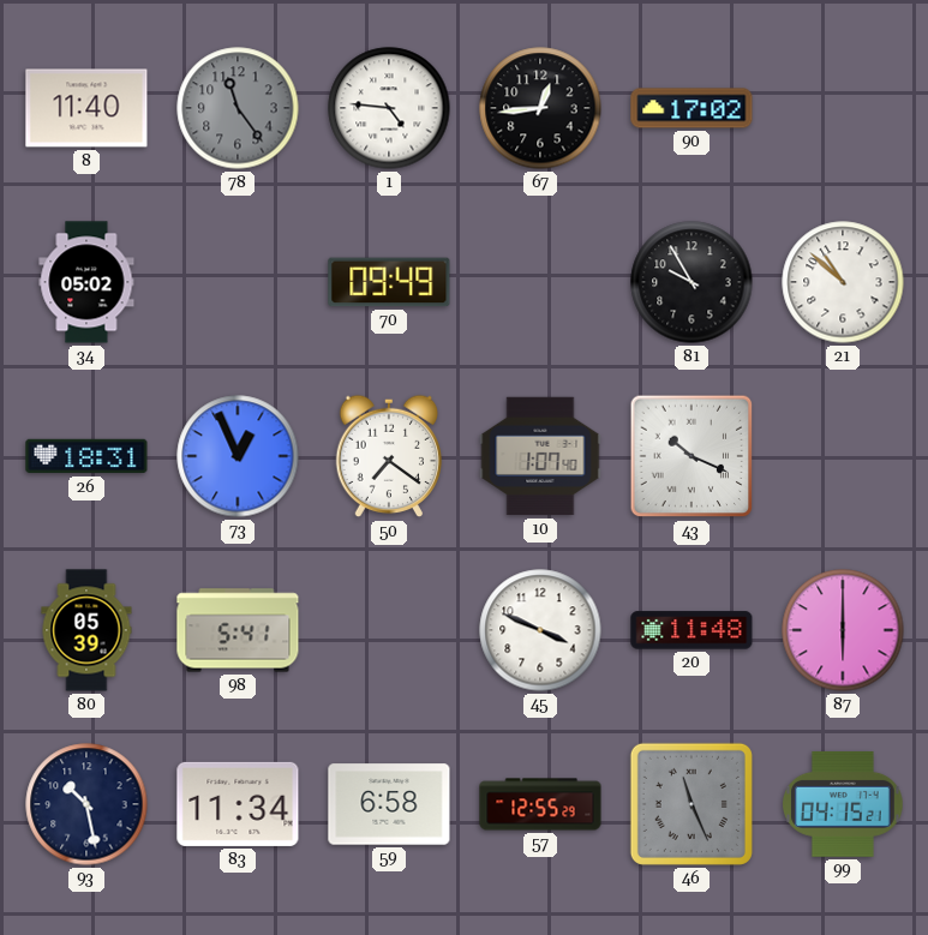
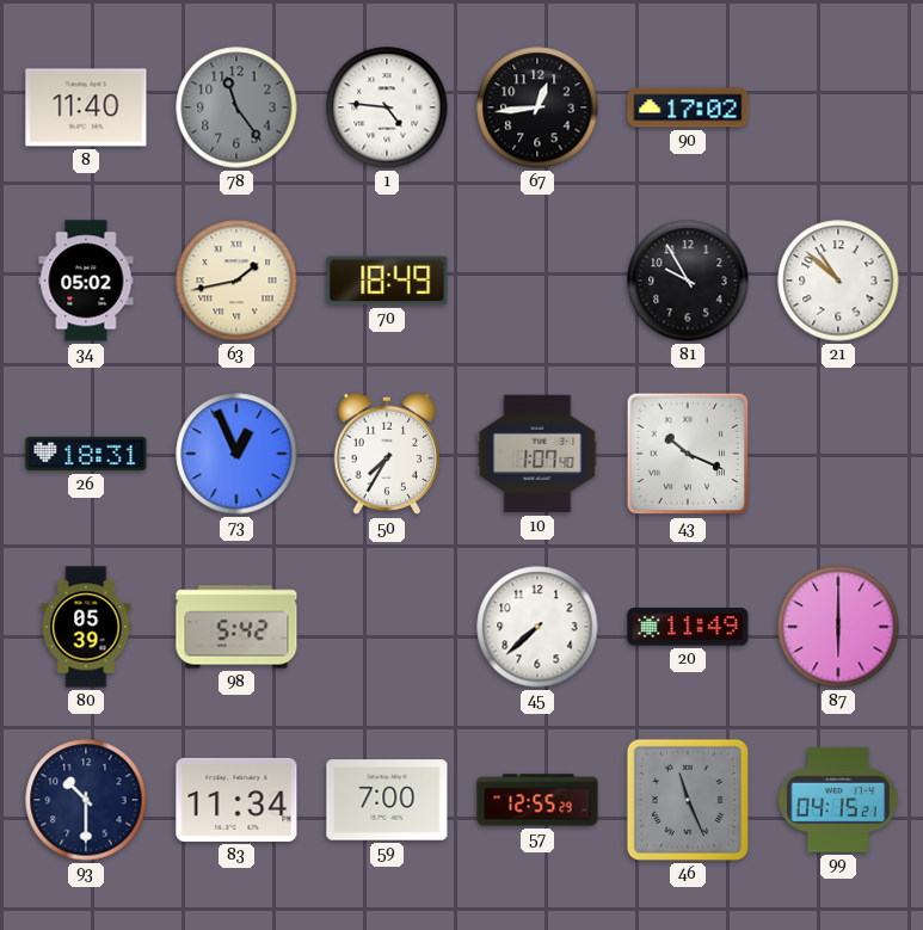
63: none -> 1:43 (236, 281)
70: 09:49 -> 18:49 (387, 281)
50: 7:21 -> 7:35 (387, 454)
98: 5:41 -> 5:42 (236, 627)
45: 3:49 -> 7:38 (537, 627)
20: 11:48 -> 11:49 (688, 627)
93: 10:28 -> 10:30 (86, 800)
59: 6:58 -> 7:00 (387, 800)
